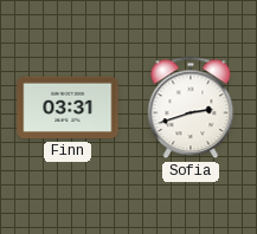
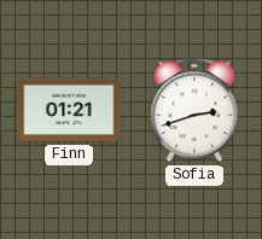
Finn: 03:31 -> 01:21 (69, 110)
